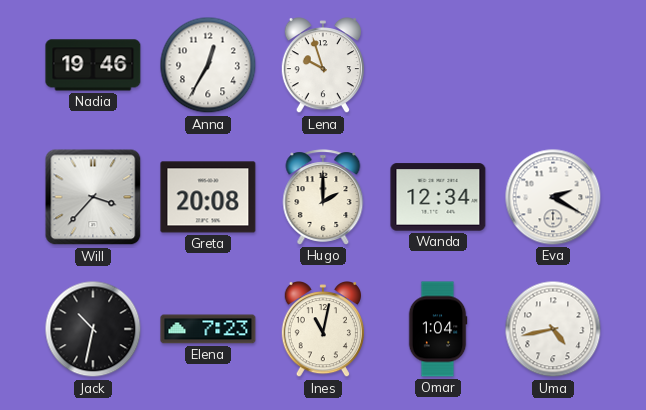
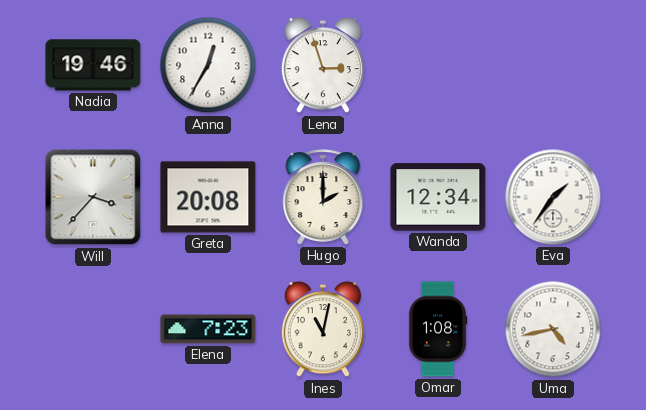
Lena: 9:57 -> 2:57 (323, 66)
Eva: 2:20 -> 1:36 (553, 197)
Jack: 10:32 -> none (93, 329)
Omar: 1:04 -> 1:08 (438, 329)
